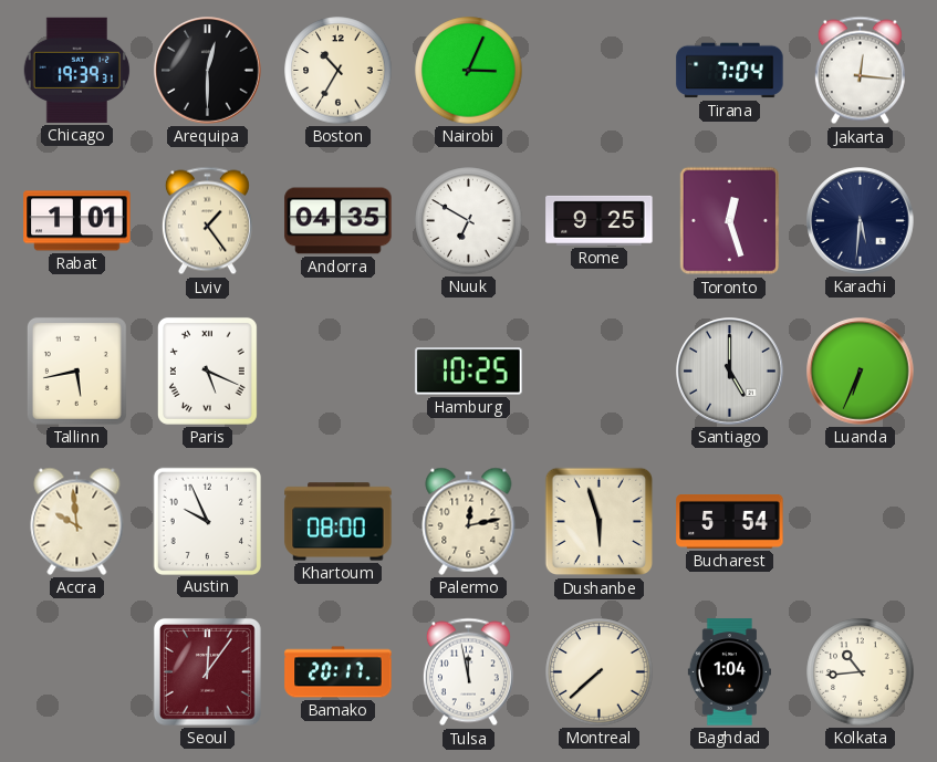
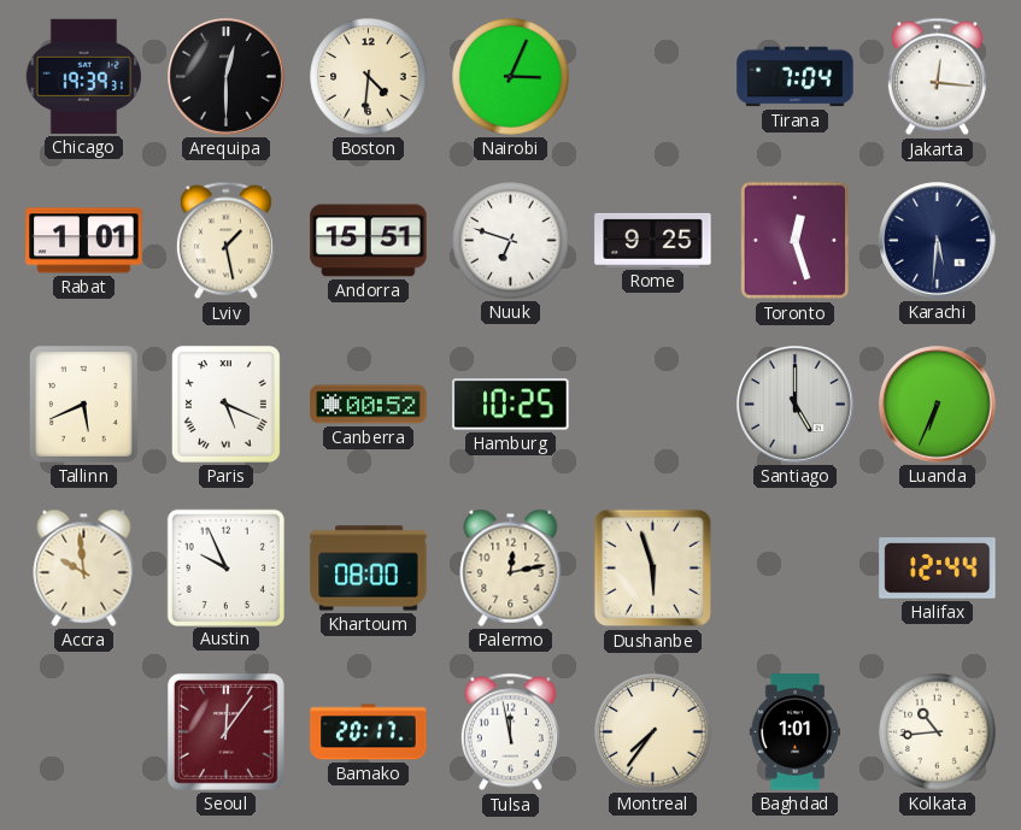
Boston: 10:35 -> 4:31 (369, 77)
Lviv: 1:24 -> 1:28 (225, 241)
Andorra: 04:35 -> 15:51 (369, 241)
Nuuk: 6:50 -> 6:48 (511, 241)
Tallinn: 5:43 -> 5:41 (83, 404)
Canberra: none -> 00:52 (369, 405)
Bucharest: 5:54 -> none (730, 521)
Halifax: none -> 12:44 (938, 569)
Montreal: 7:38 -> 7:36 (653, 732)
Baghdad: 1:04 -> 1:01 (794, 732)
